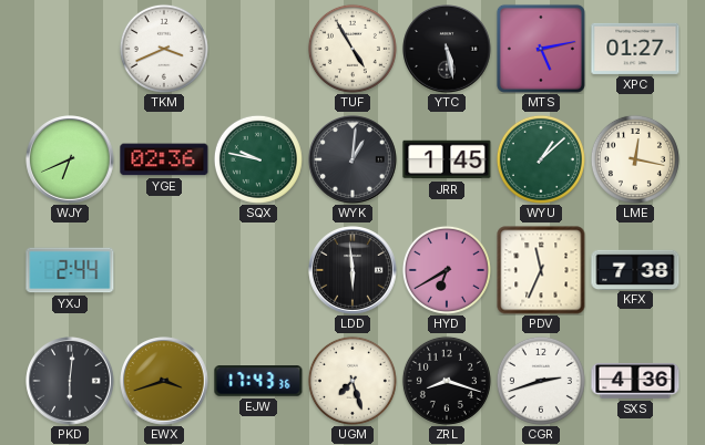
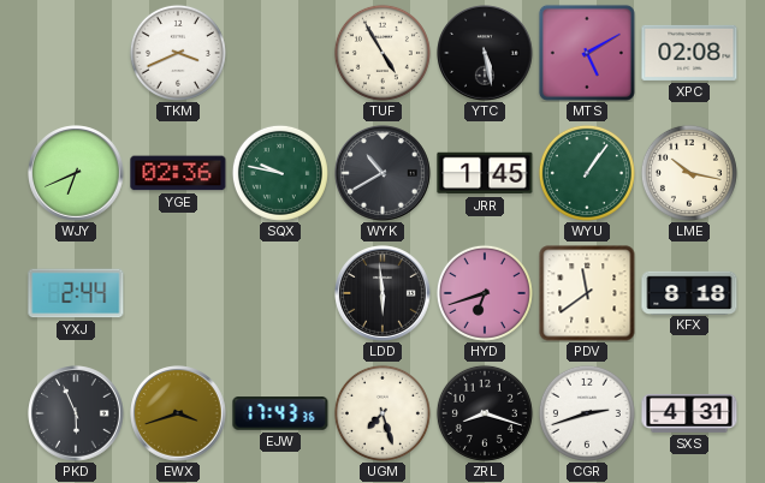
MTS: 5:13 -> 5:10 (587, 53)
XPC: 01:27 -> 02:08 (689, 53)
WYK: 1:01 -> 10:40 (382, 173)
WYU: 1:08 -> 1:06 (587, 173)
LME: 12:17 -> 10:17 (689, 173)
HYD: 6:40 -> 6:42 (485, 293)
PDV: 11:34 -> 11:39 (587, 293)
KFX: 7:38 -> 8:18 (689, 292)
PKD: 6:01 -> 5:56 (76, 413)
SXS: 4:36 -> 4:31 (689, 415)
